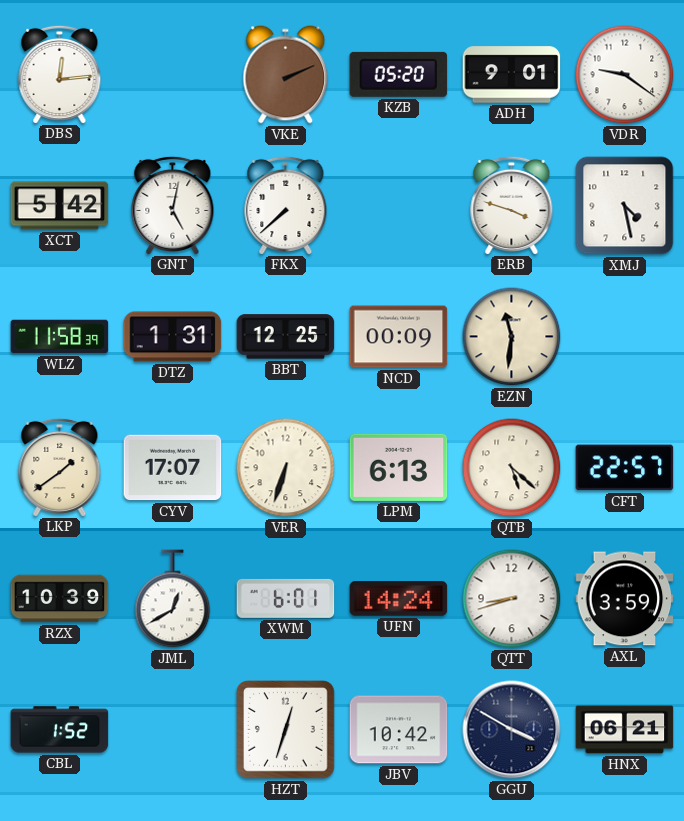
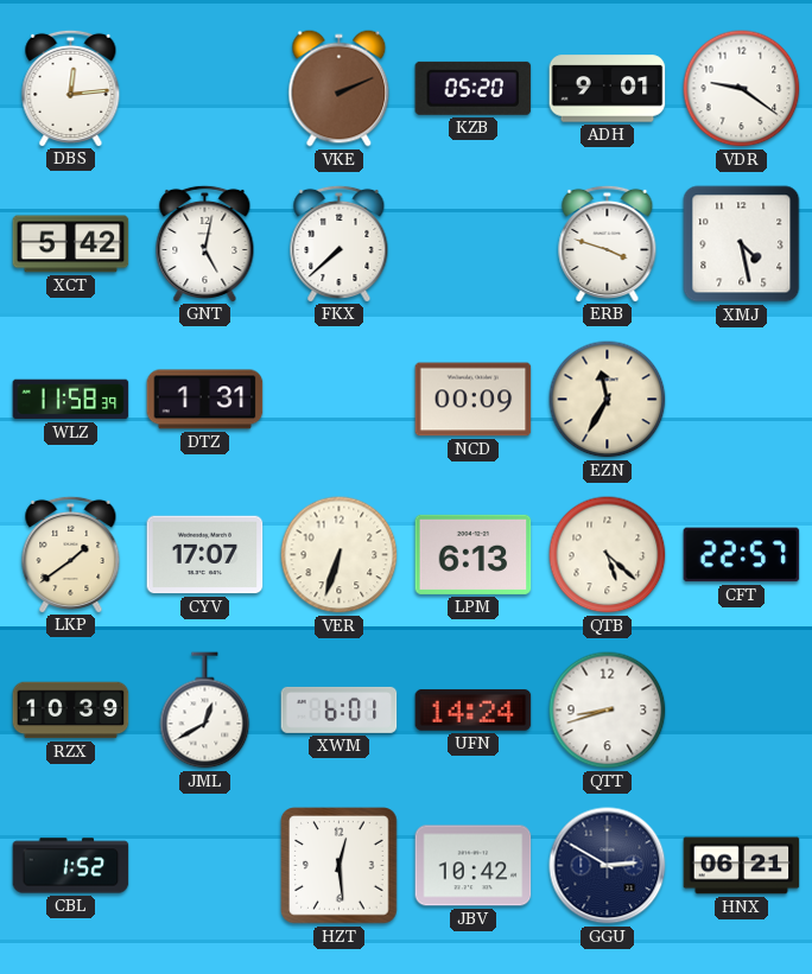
BBT: 12:25 -> none (286, 337)
EZN: 11:31 -> 11:35 (608, 400)
AXL: 3:59 -> none (625, 599)
HZT: 12:33 -> 12:29 (340, 866)
GGU: 3:50 -> 2:50 (608, 866)
